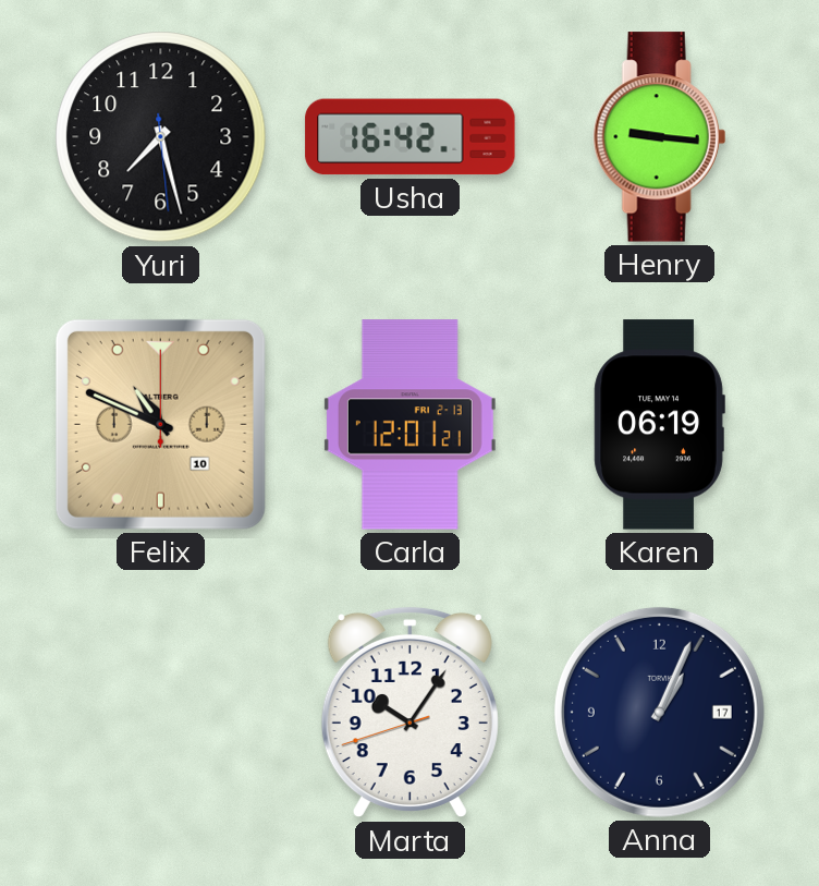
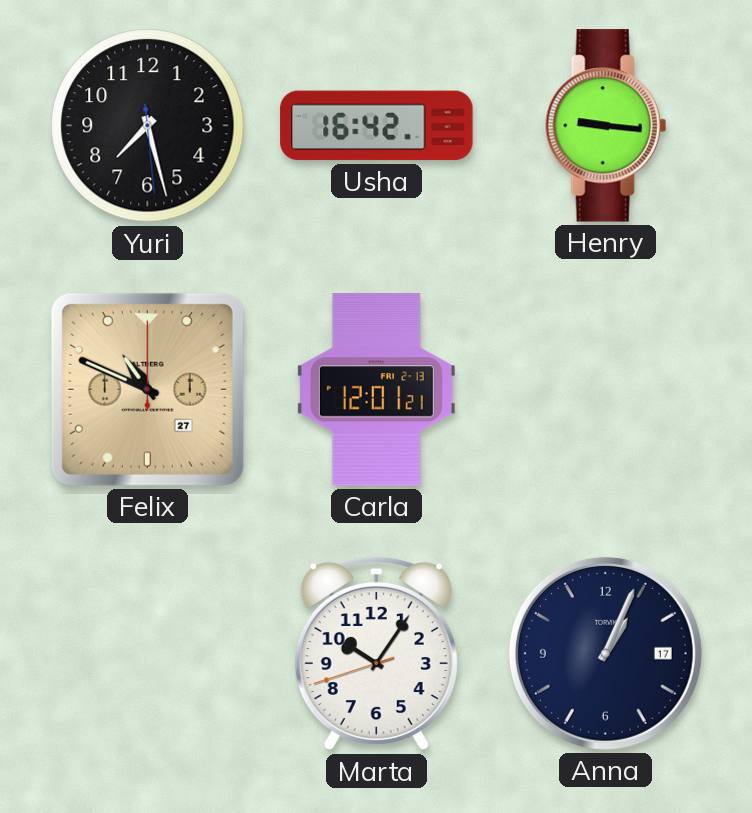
Felix date: 10 -> 27 (147, 389)
Karen: 06:19 -> none (659, 425)
